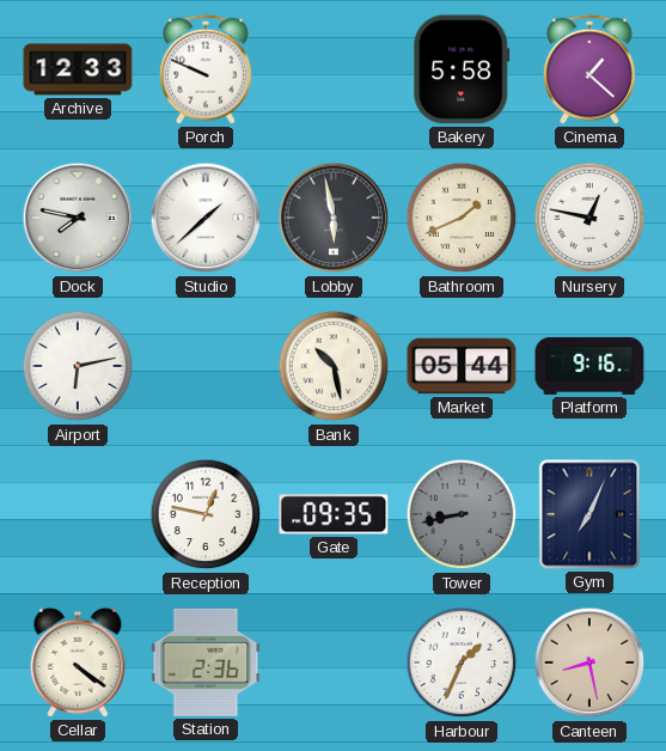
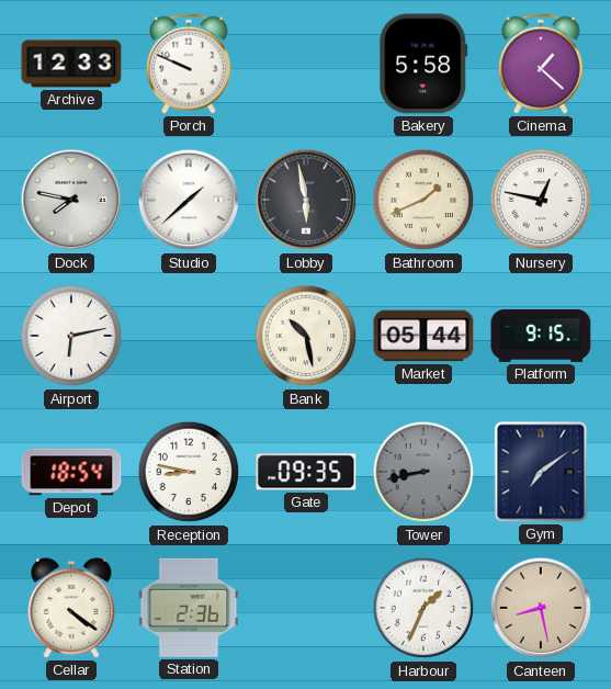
Platform: 9:16 -> 9:15 (541, 336)
Depot: none -> 18:54 (71, 472)
Reception: 12:47 -> 8:47 (189, 472)
Gym: 7:04 -> 7:09 (541, 472)
